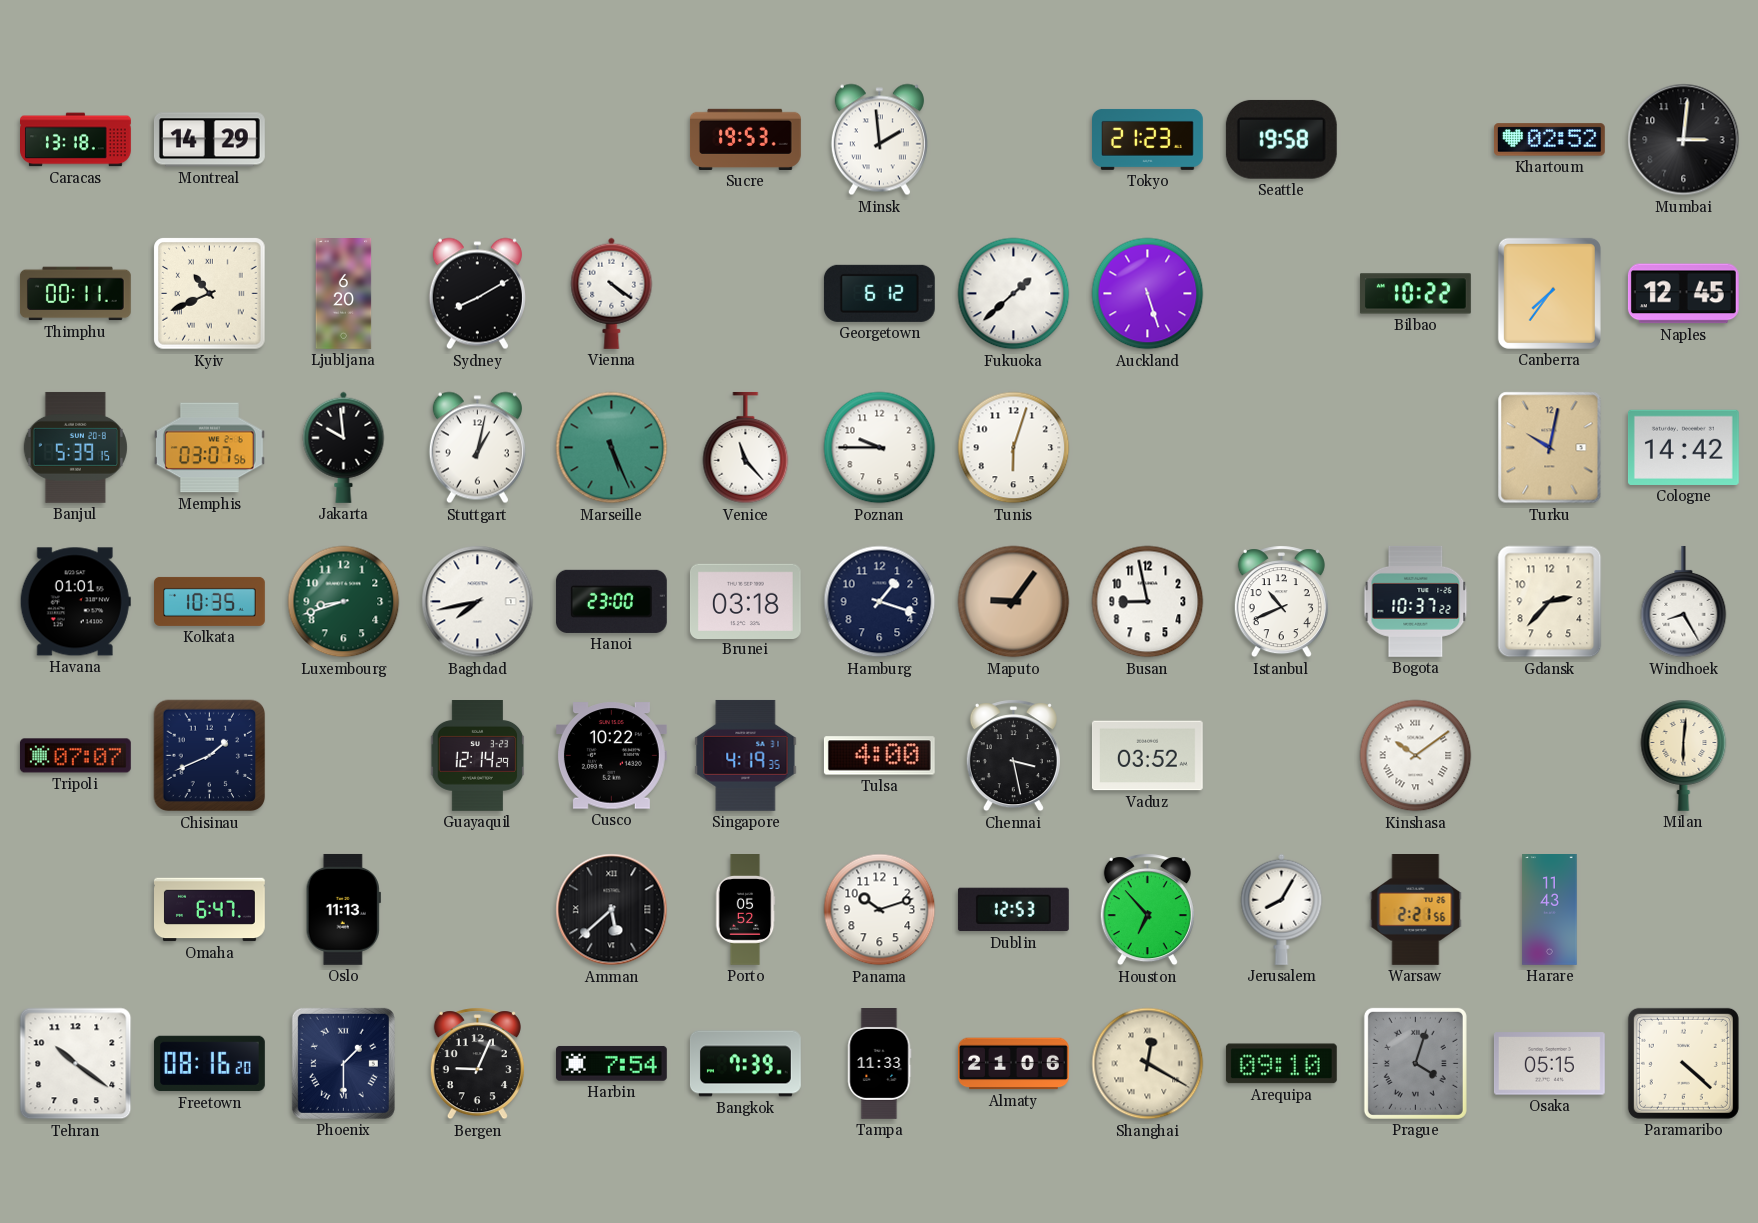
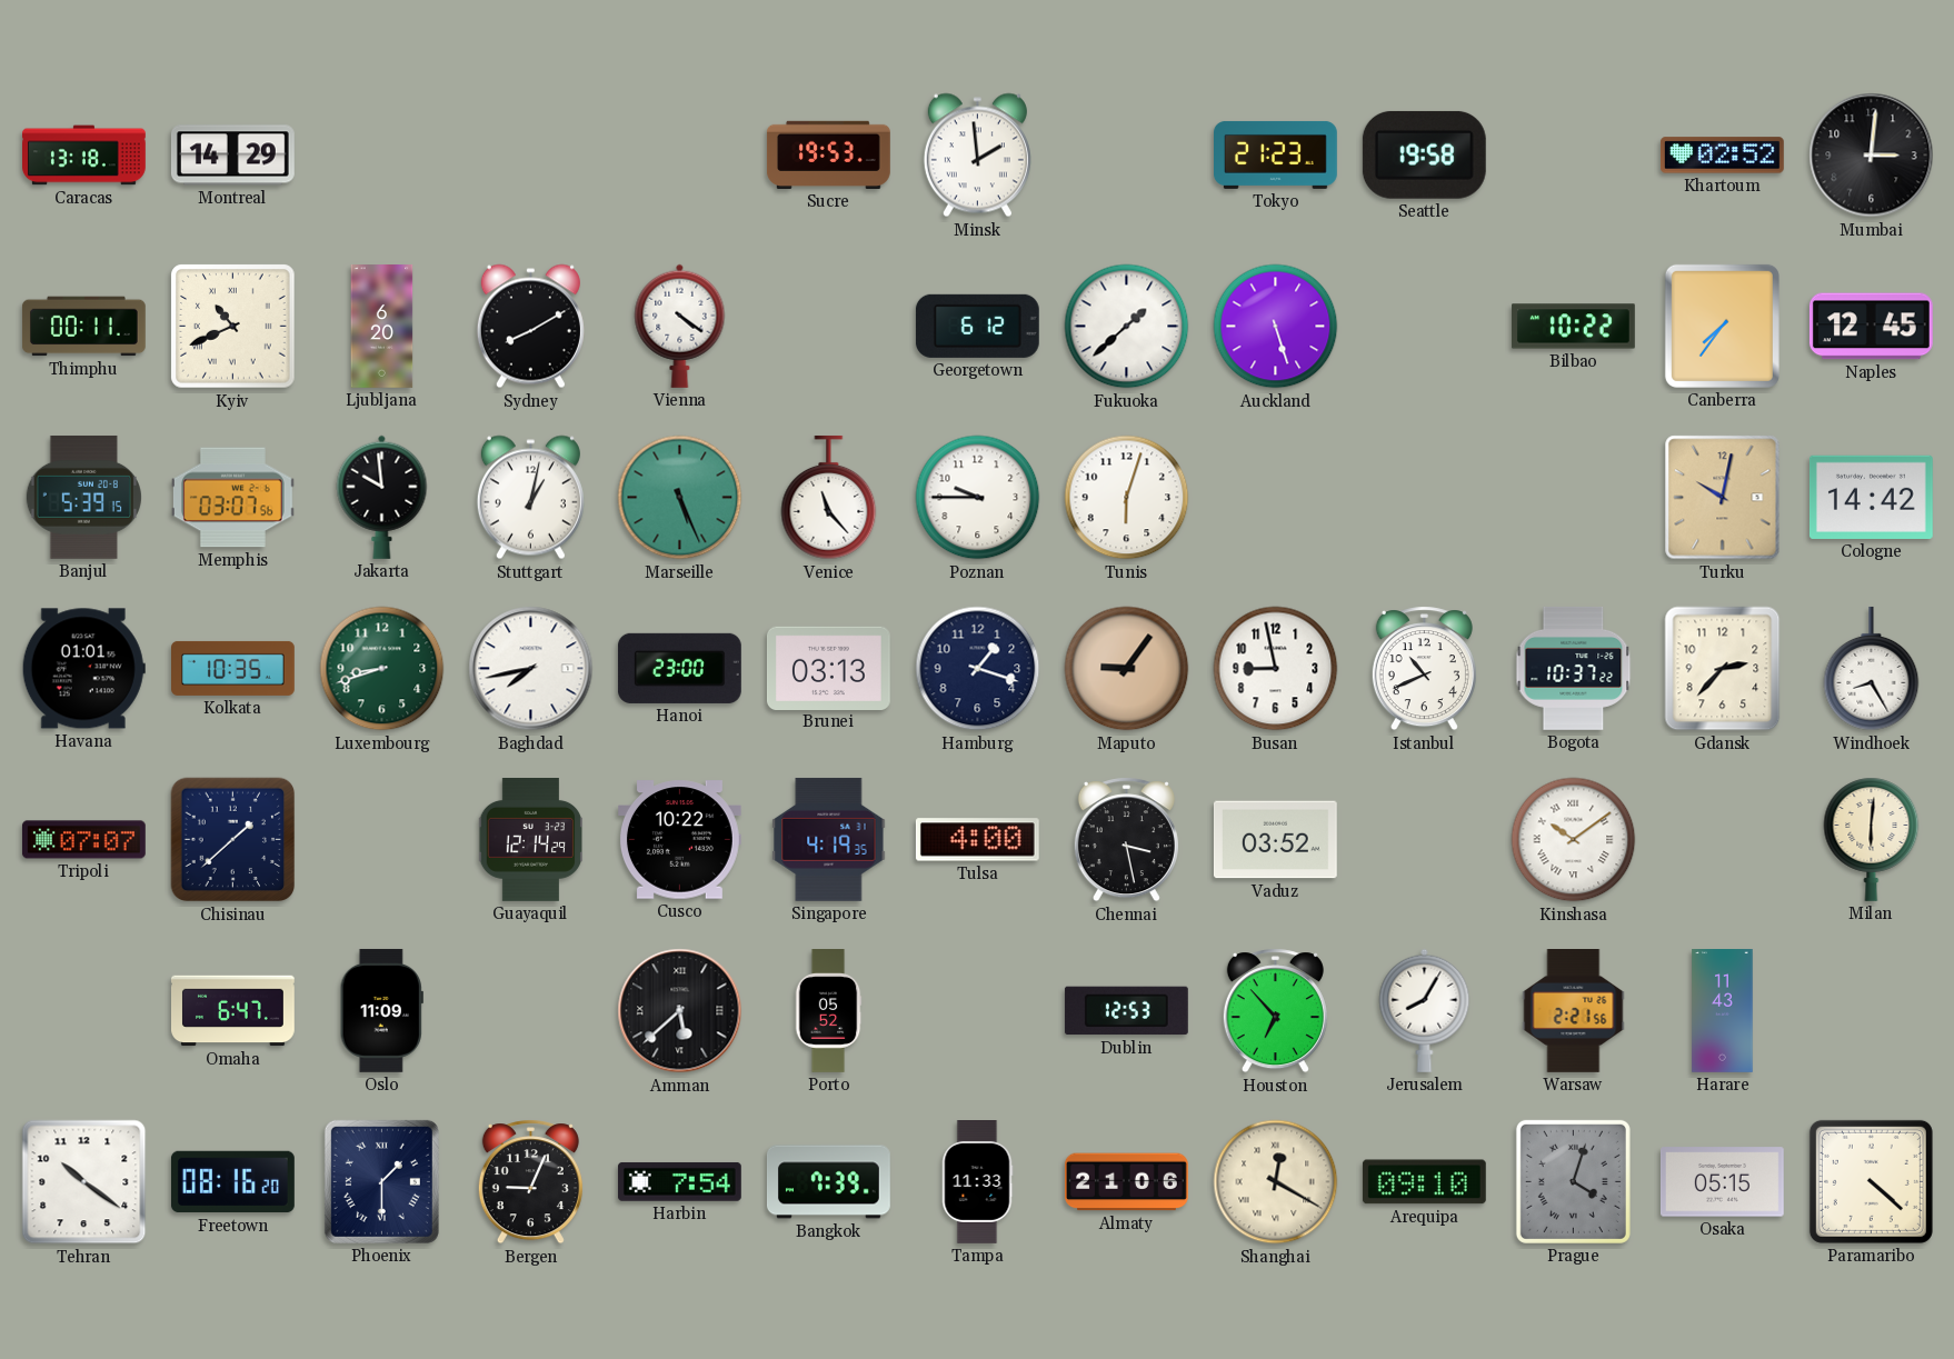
Brunei: 03:18 -> 03:13 (828, 668)
Chisinau: 1:41 -> 1:38 (233, 840)
Oslo: 11:13 -> 11:09 (381, 1010)
Panama: 10:12 -> none (880, 910)
